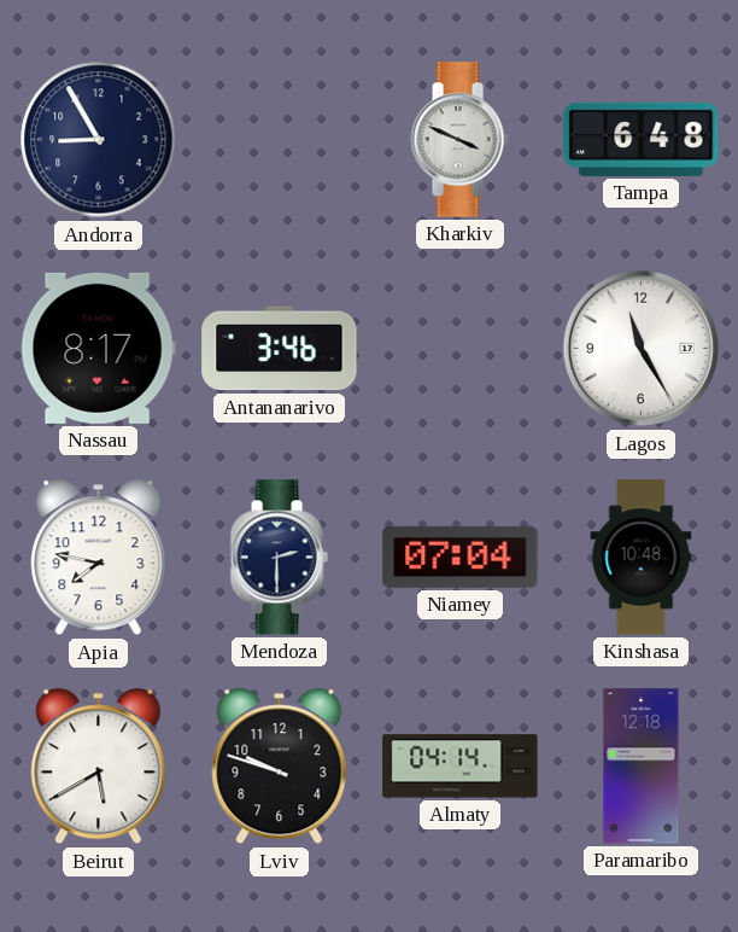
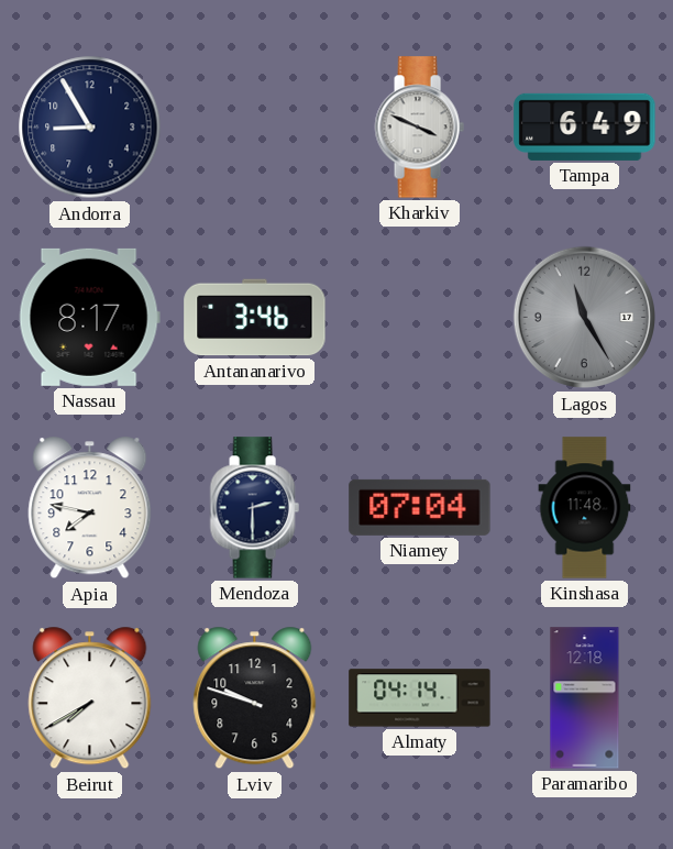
Tampa: 6:48 -> 6:49 (585, 126)
Lagos dial: white -> grey (585, 318)
Kinshasa: 10:48 -> 11:48 (585, 508)
Beirut: 5:40 -> 7:40 (90, 698)
